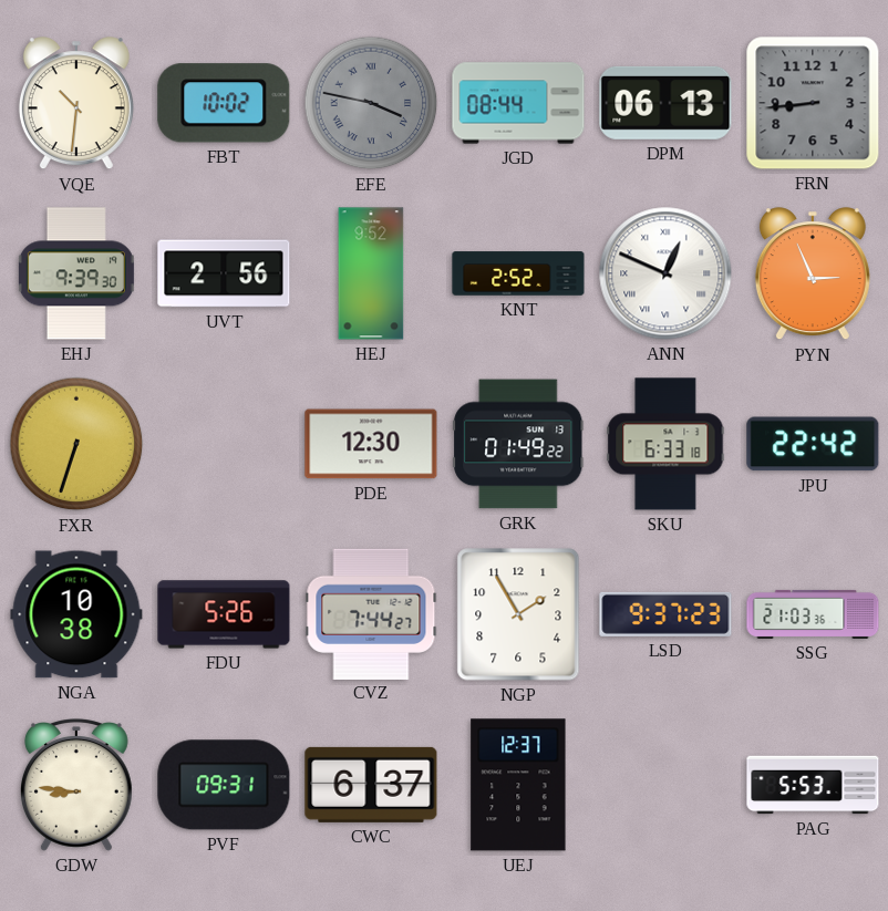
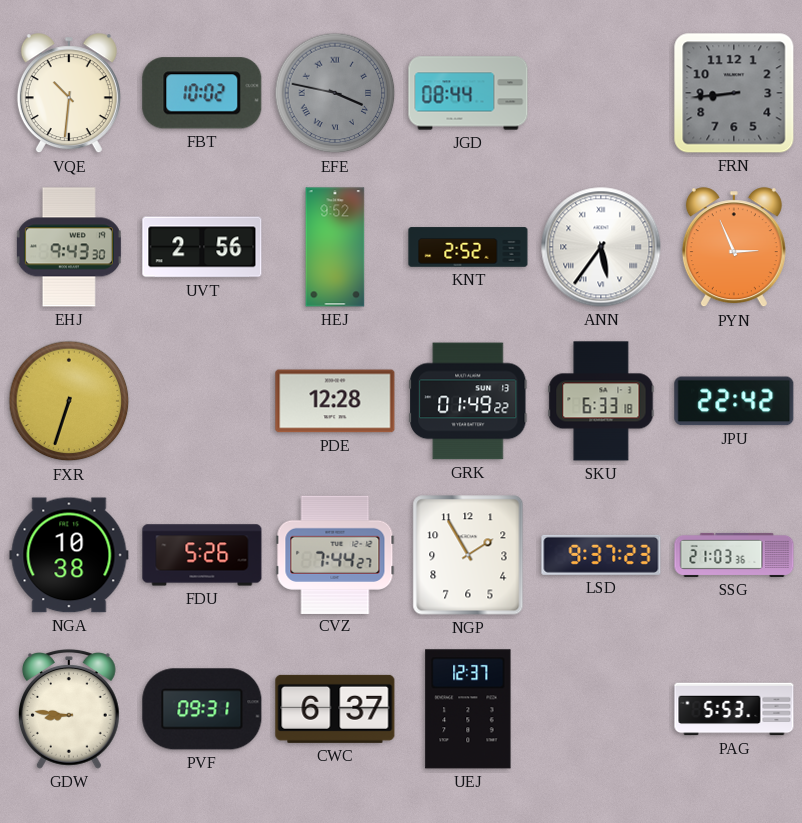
DPM: 06:13 -> none (665, 103)
EHJ: 9:39 -> 9:43 (69, 247)
ANN: 12:49 -> 5:36 (601, 247)
PDE: 12:30 -> 12:28 (335, 401)
